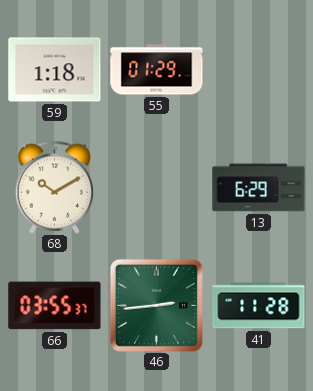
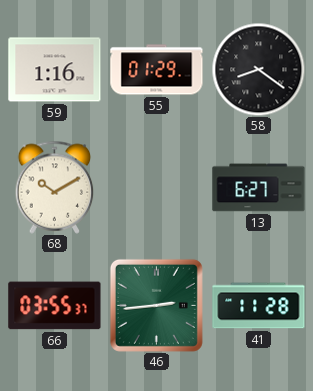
59: 1:18 -> 1:16 (55, 70)
58: none -> 8:21 (258, 69)
13: 6:29 -> 6:27 (259, 188)
